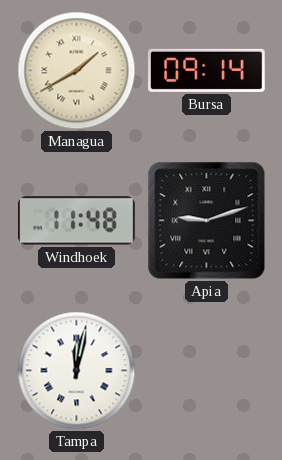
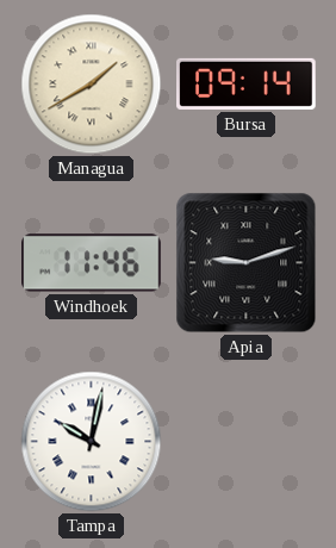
Windhoek: 11:48 -> 11:46 (92, 263)
Tampa: 12:02 -> 10:02 (92, 442)
